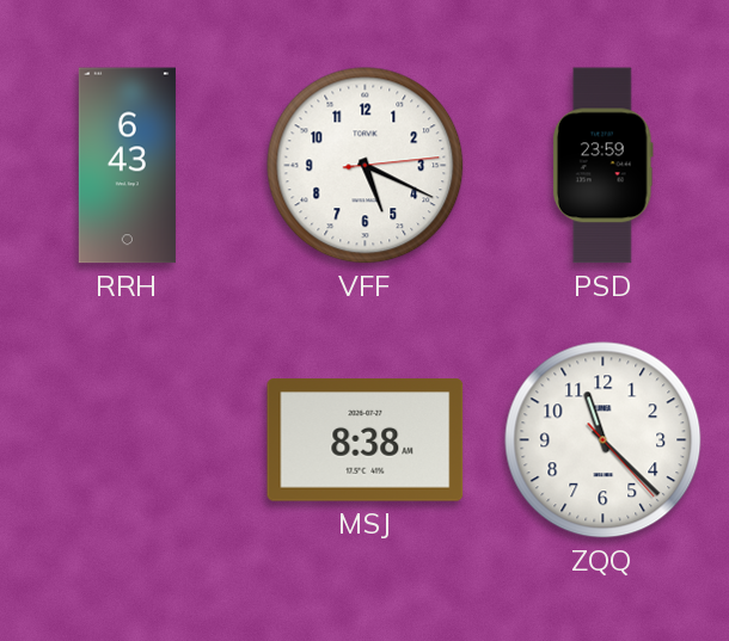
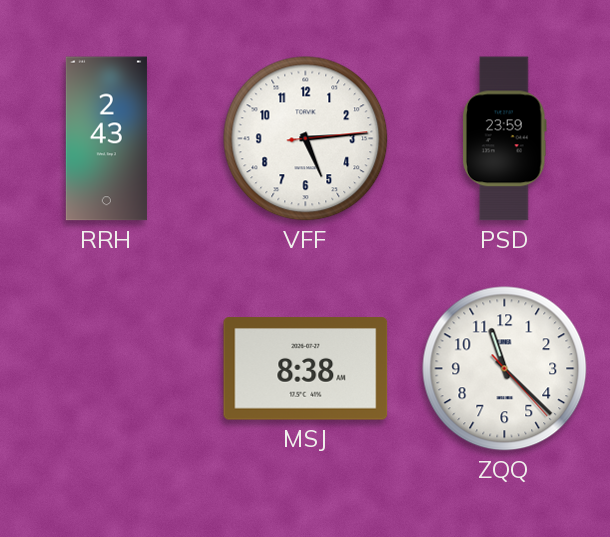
RRH: 6:43 -> 2:43 (106, 139)
VFF: 5:19 -> 5:14 (306, 139)
